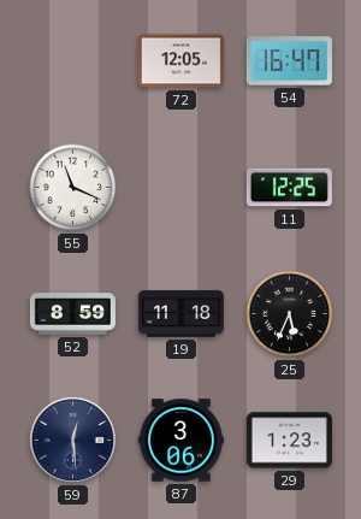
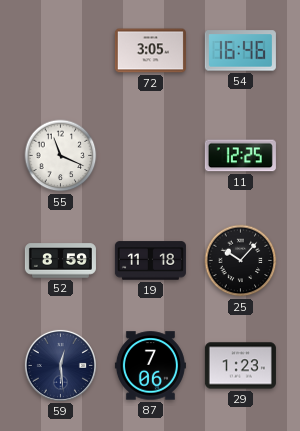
72: 12:05 -> 3:05 (150, 51)
54: 16:47 -> 16:46 (240, 51)
25: 5:34 -> 10:07 (241, 261)
87: 3:06 -> 7:06 (150, 366)
